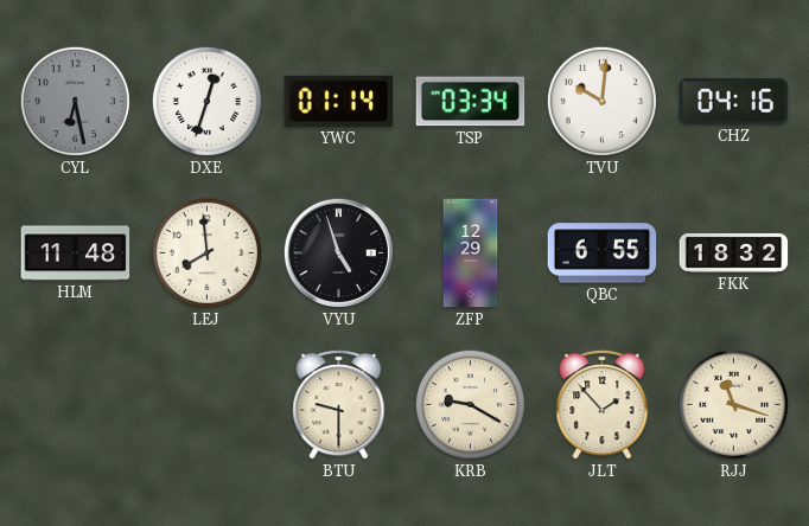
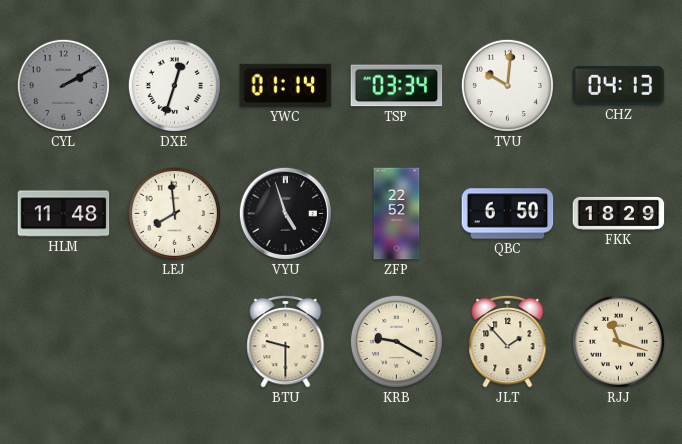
CYL: 6:28 -> 2:10 (63, 85)
CHZ: 04:16 -> 04:13 (619, 86)
ZFP: 12:29 -> 22:52 (397, 214)
QBC: 6:55 -> 6:50 (508, 214)
FKK: 18:32 -> 18:29 (619, 213)
